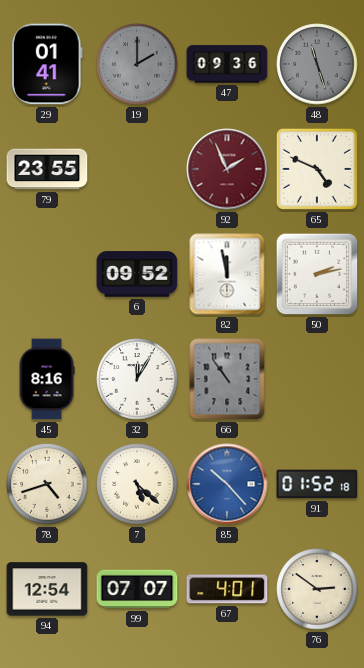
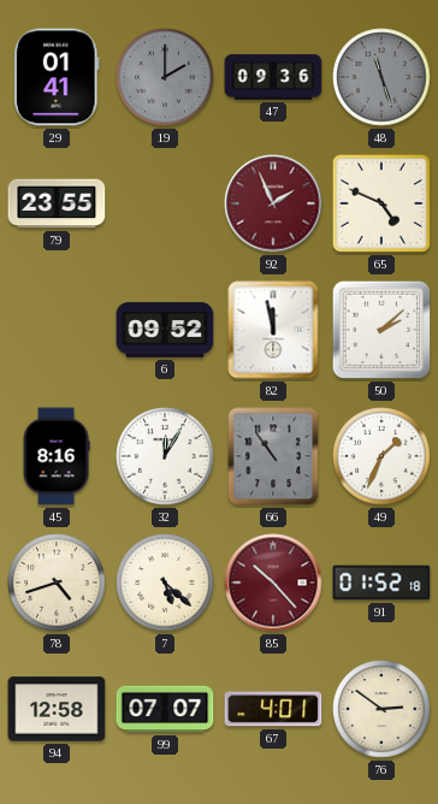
50: 2:13 -> 2:08 (381, 330)
49: none -> 1:34 (381, 456)
85 dial: blue -> burgundy (273, 583)
94: 12:54 -> 12:58 (57, 709)
